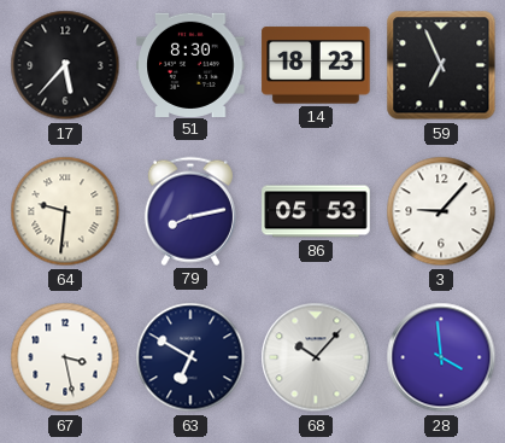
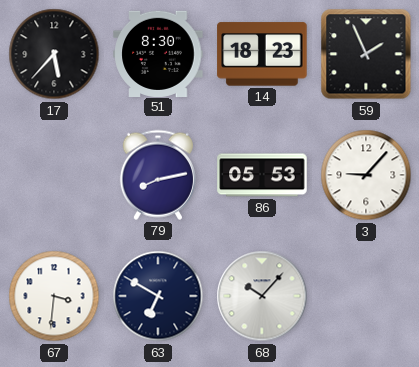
59: 6:56 -> 1:56 (366, 54)
64: 9:31 -> none (65, 211)
67: 3:28 -> 3:31 (54, 296)
28: 3:59 -> none (441, 357)
